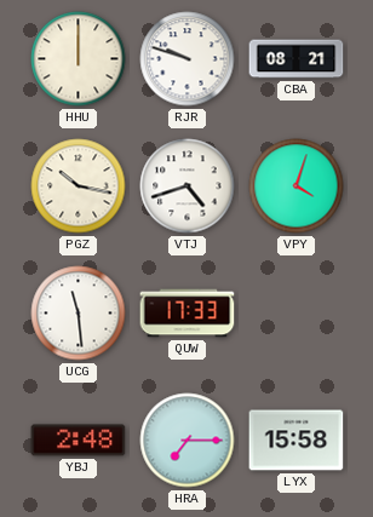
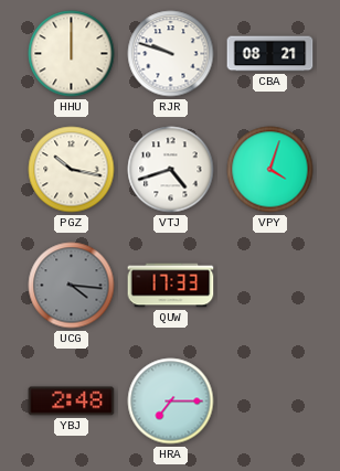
UCG: 11:29 -> 4:16 (72, 286)
UCG dial: white -> grey (72, 286)
LYX: 15:58 -> none (297, 441)
